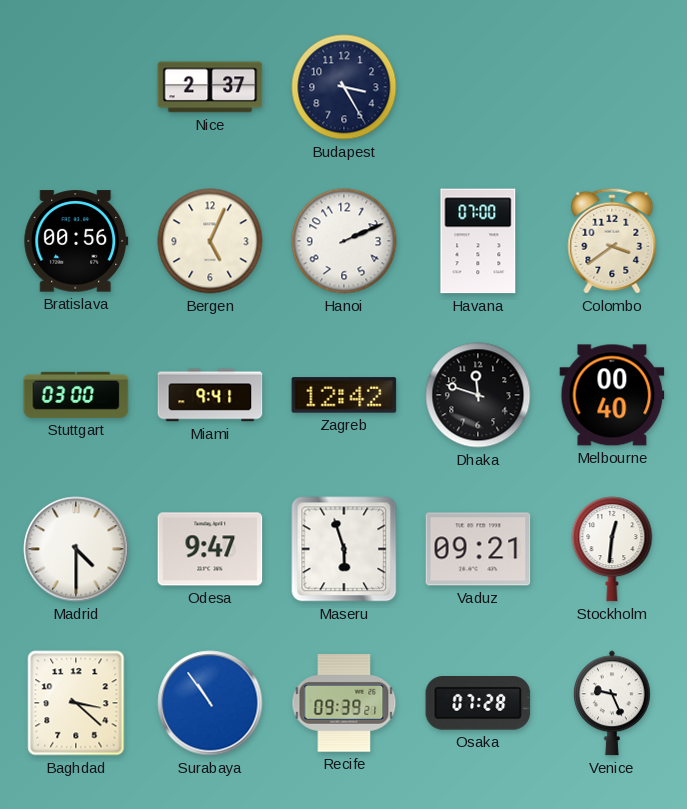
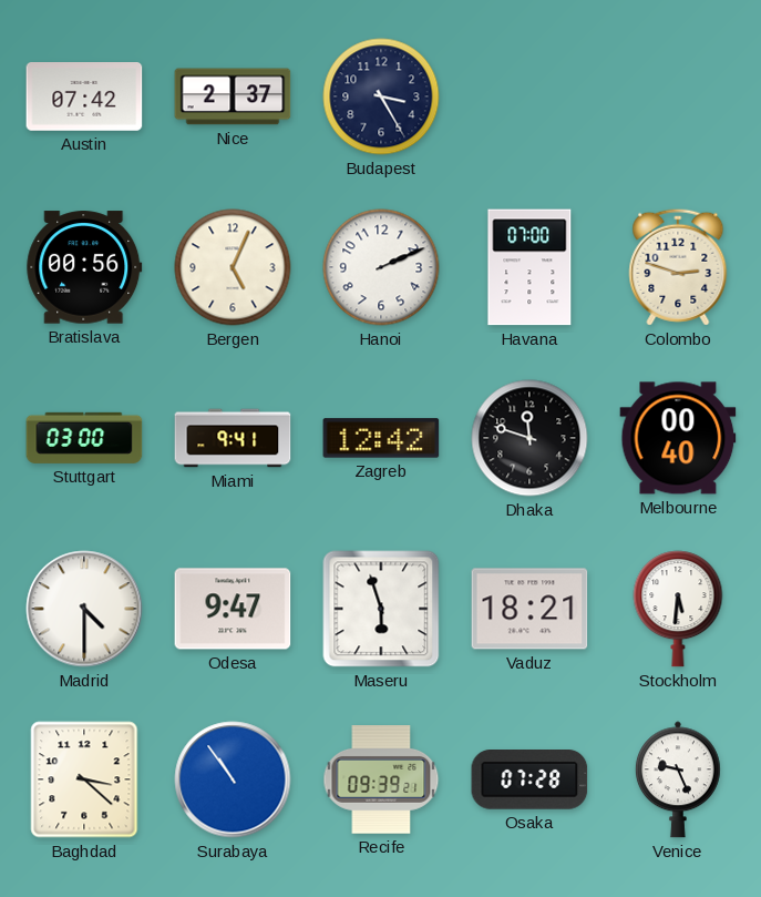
Austin: none -> 07:42 (84, 98)
Colombo: 3:39 -> 2:48 (678, 267)
Vaduz: 09:21 -> 18:21 (529, 609)
Stockholm: 12:31 -> 5:31 (678, 609)
